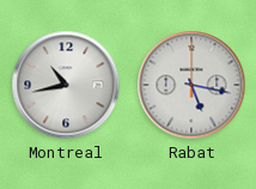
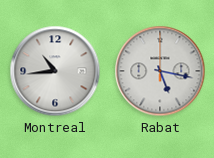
Montreal: 10:43 -> 10:44 (55, 71)
